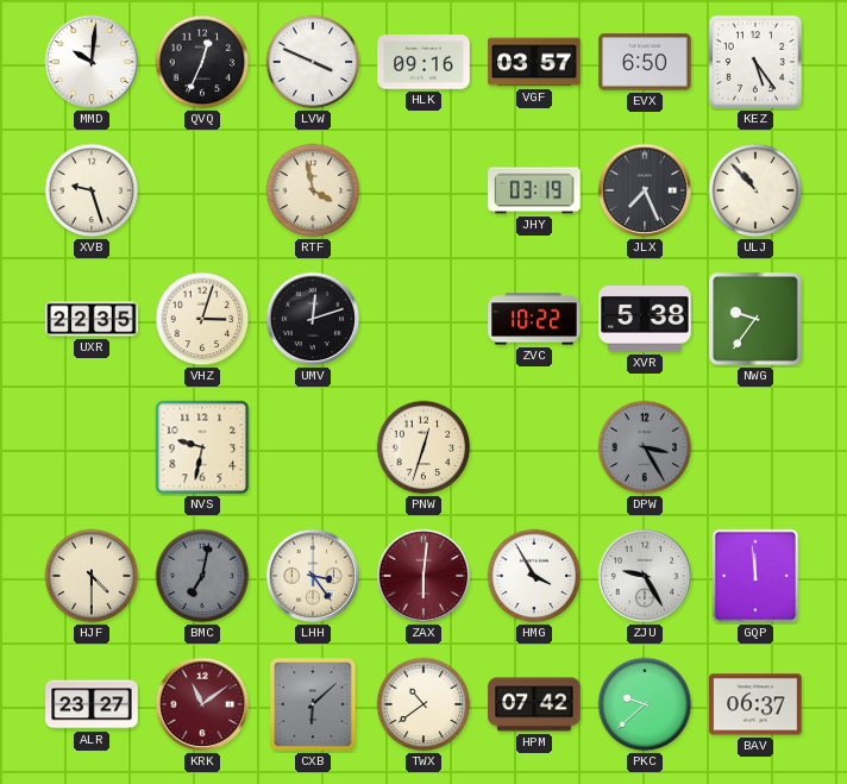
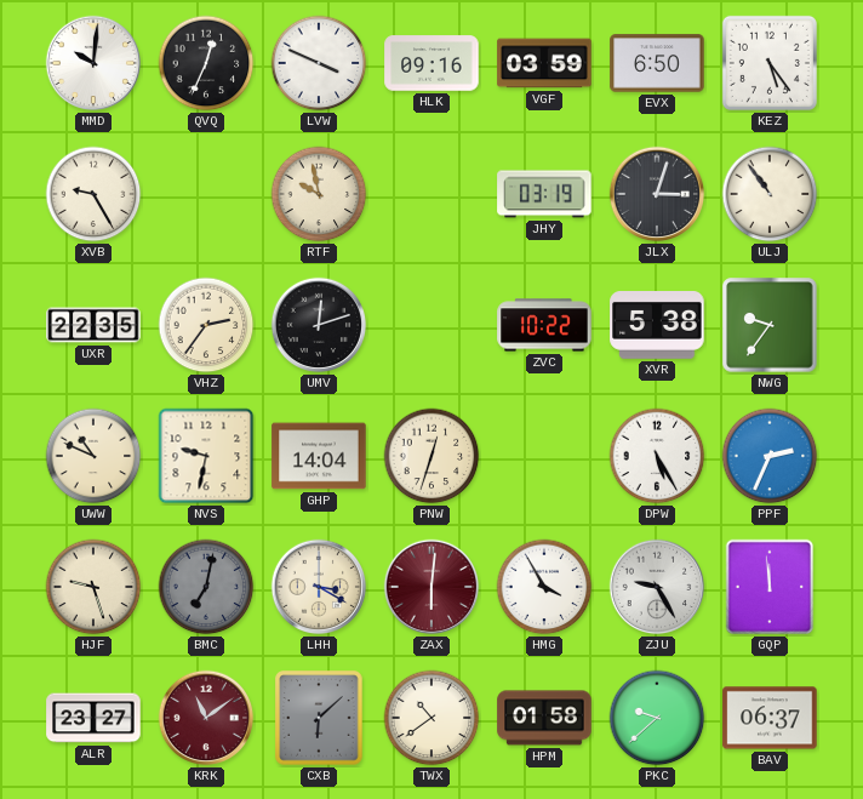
VGF: 03:57 -> 03:59 (544, 63)
XVB: 9:27 -> 9:25 (93, 194)
RTF: 3:58 -> 9:58 (319, 194)
JLX: 7:26 -> 3:03 (657, 194)
ULJ: 10:53 -> 10:54 (770, 194)
VHZ: 3:03 -> 2:36 (206, 325)
UWW: none -> 10:49 (93, 456)
GHP: none -> 14:04 (319, 456)
DPW: 3:25 -> 5:25 (657, 456)
DPW dial: grey -> white (657, 456)
PPF: none -> 2:34 (770, 456)
HJF: 4:30 -> 9:27 (93, 587)
LHH: 3:24 -> 3:20 (319, 587)
HPM: 07:42 -> 01:58 (544, 718)
